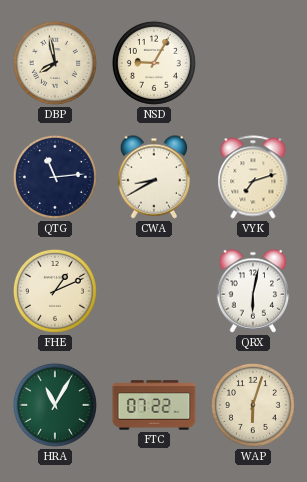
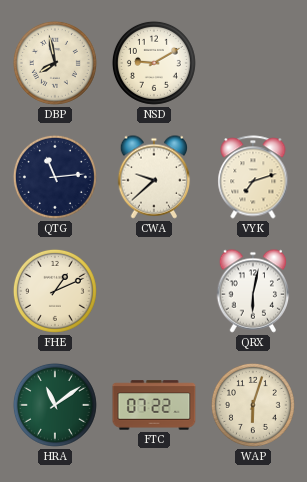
NSD: 9:05 -> 9:10 (154, 63)
CWA: 8:40 -> 9:38 (154, 177)
HRA: 11:05 -> 11:09 (55, 405)
